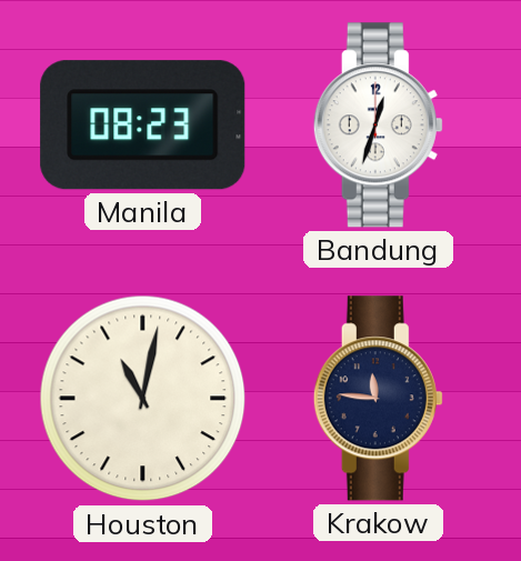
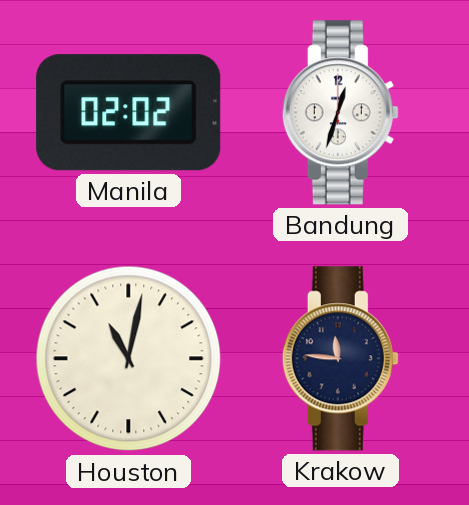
Manila: 08:23 -> 02:02 (129, 113)
